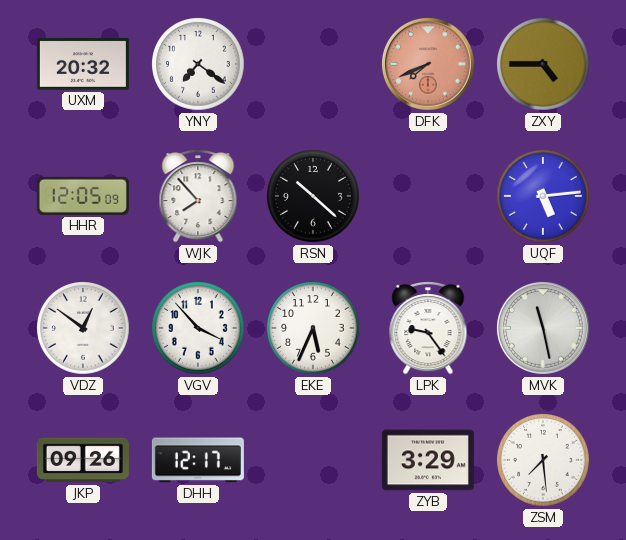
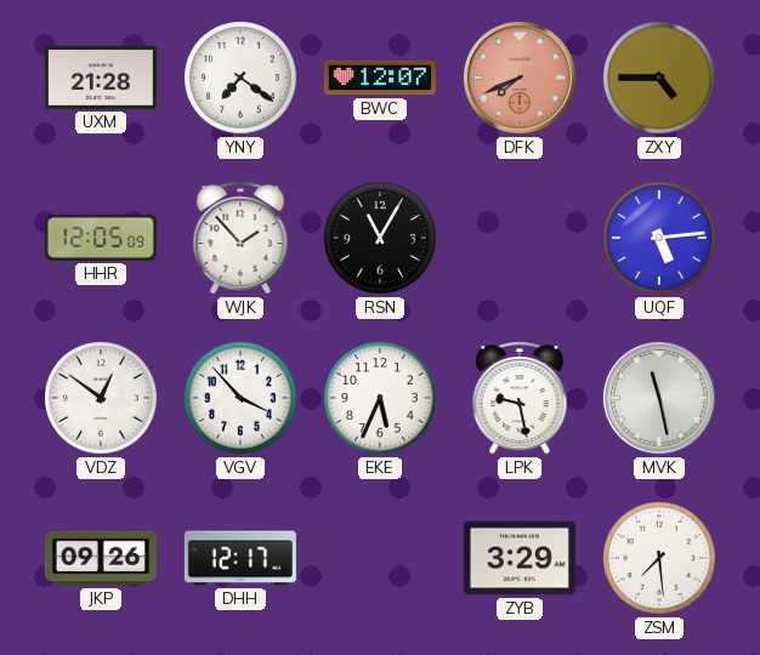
UXM: 20:32 -> 21:28 (101, 78)
BWC: none -> 12:07 (380, 78)
WJK: 7:53 -> 1:53 (240, 239)
RSN: 10:22 -> 11:05 (381, 239)
LPK: 9:24 -> 9:28 (520, 399)
